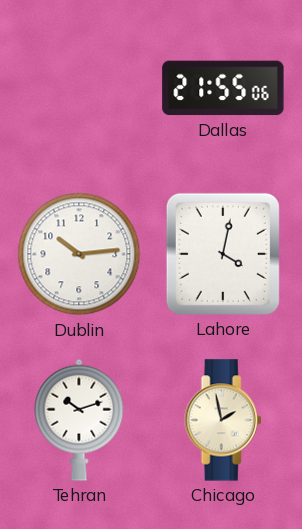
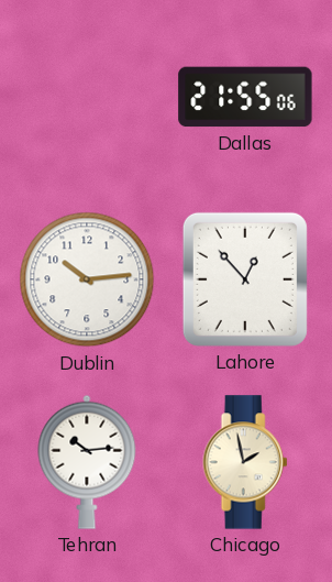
Lahore: 4:02 -> 12:53 (245, 279)
Tehran: 10:12 -> 10:14 (87, 462)
